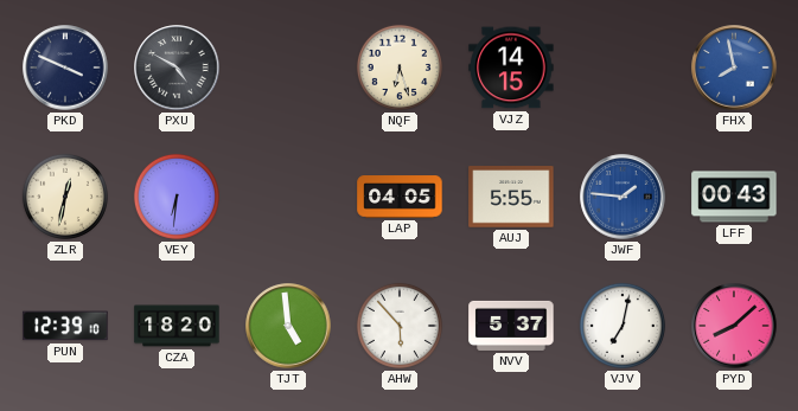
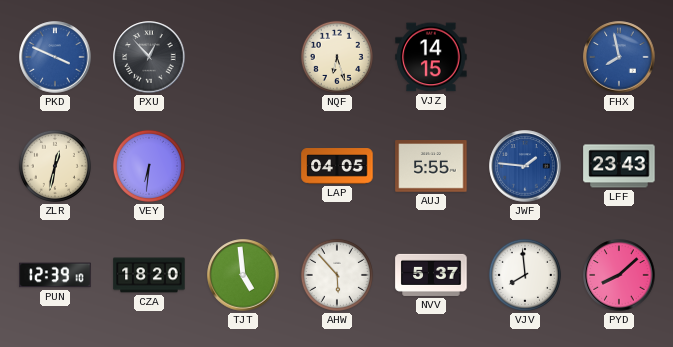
PKD dial: navy -> blue (55, 57)
PXU: 4:50 -> 12:53 (149, 57)
LFF: 00:43 -> 23:43 (619, 166)
VJV: 7:02 -> 7:59 (525, 275)
